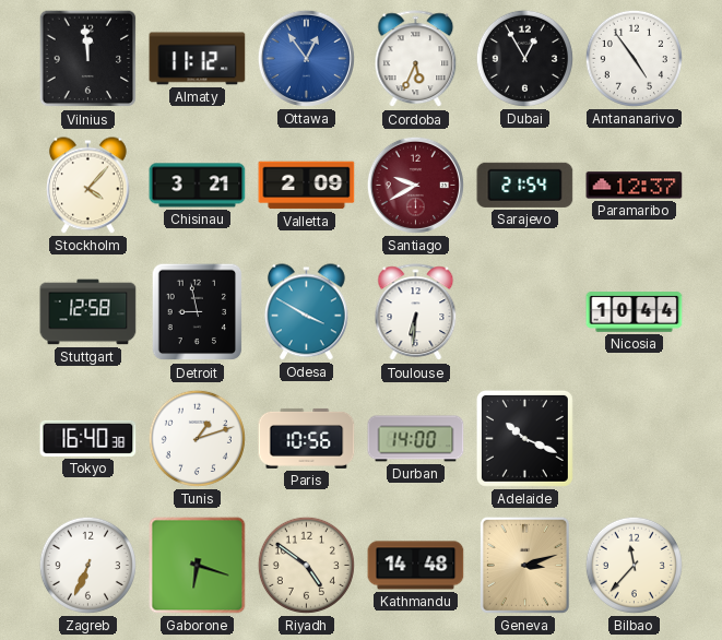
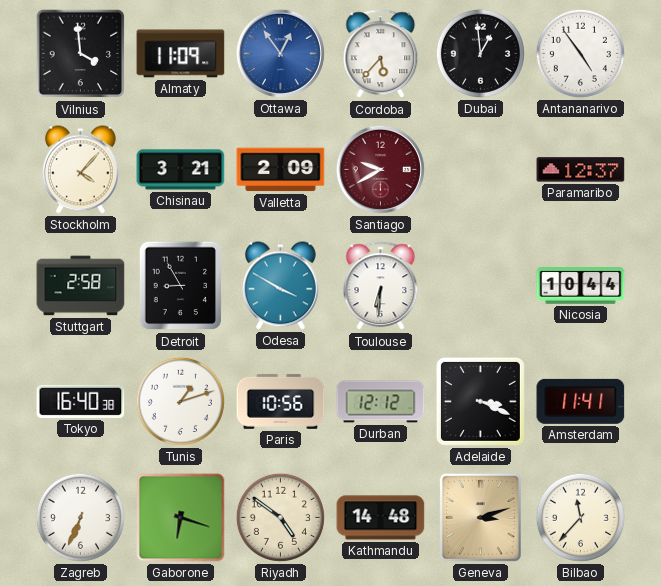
Vilnius: 11:59 -> 3:59 (81, 54)
Almaty: 11:12 -> 11:09 (181, 54)
Cordoba: 5:34 -> 5:37 (381, 54)
Dubai: 12:55 -> 12:59 (480, 53)
Sarajevo: 21:54 -> none (525, 185)
Stuttgart: 12:58 -> 2:58 (81, 286)
Detroit: 8:58 -> 8:55 (181, 286)
Durban: 14:00 -> 12:12 (381, 402)
Adelaide: 10:19 -> 3:19 (480, 401)
Amsterdam: none -> 11:41 (581, 401)
